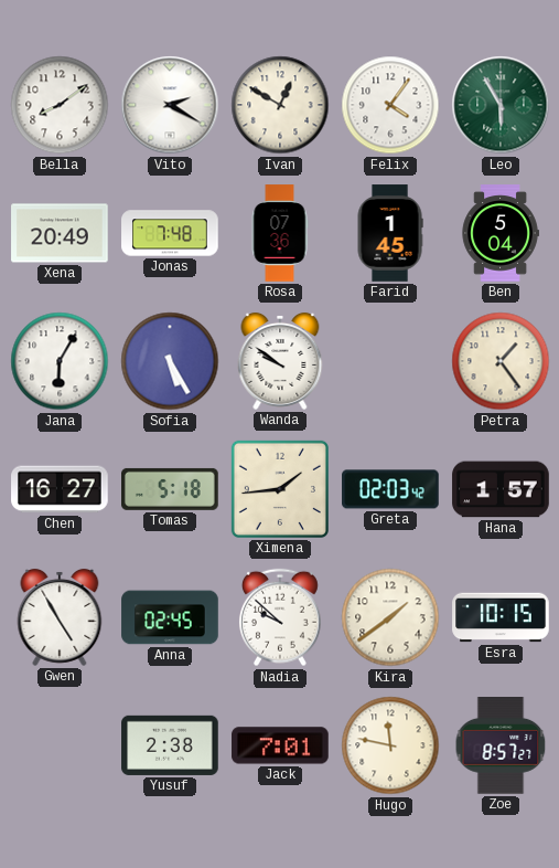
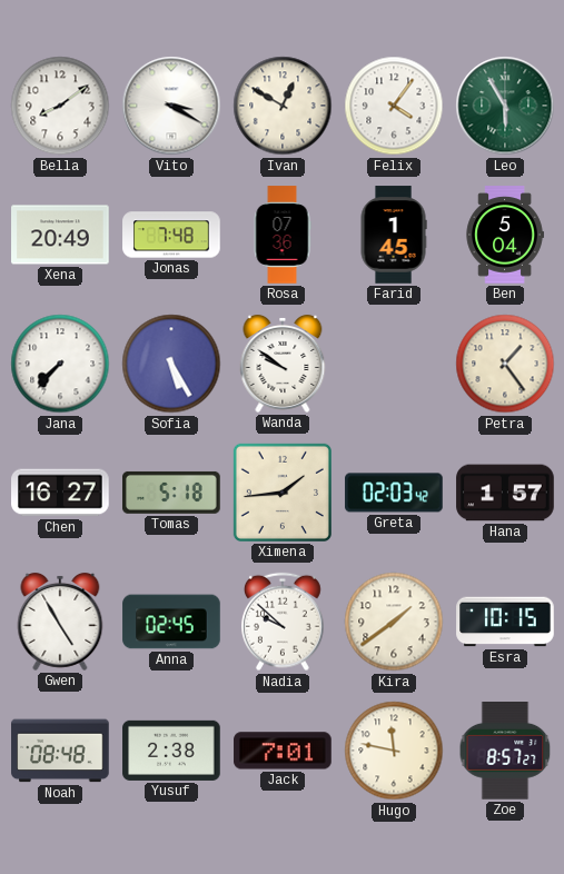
Vito: 2:20 -> 3:20 (171, 106)
Jana: 6:05 -> 7:37 (60, 364)
Noah: none -> 08:48 (60, 751)
